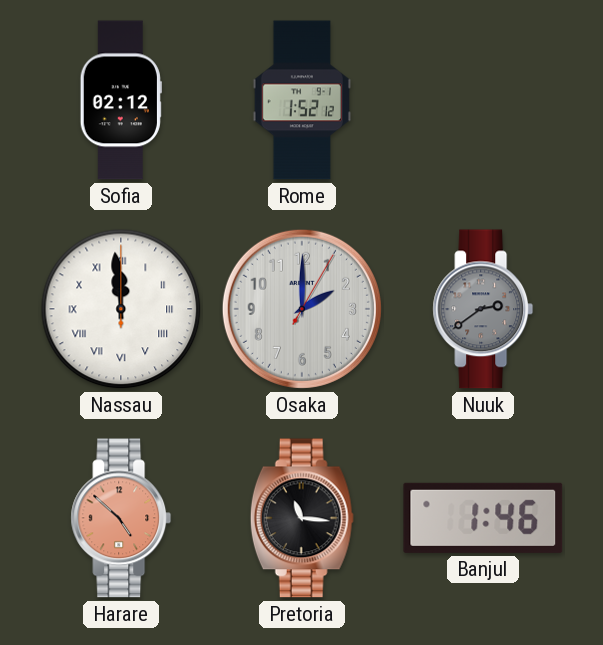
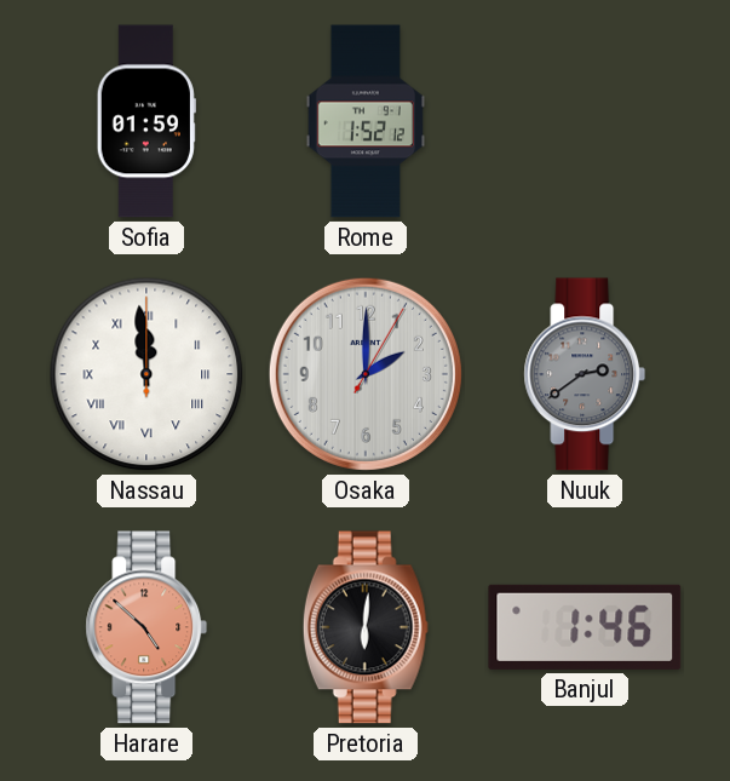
Sofia: 02:12 -> 01:59 (146, 121)
Pretoria: 11:16 -> 6:01 (366, 627)
